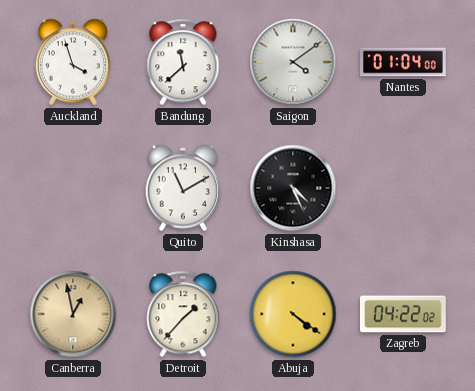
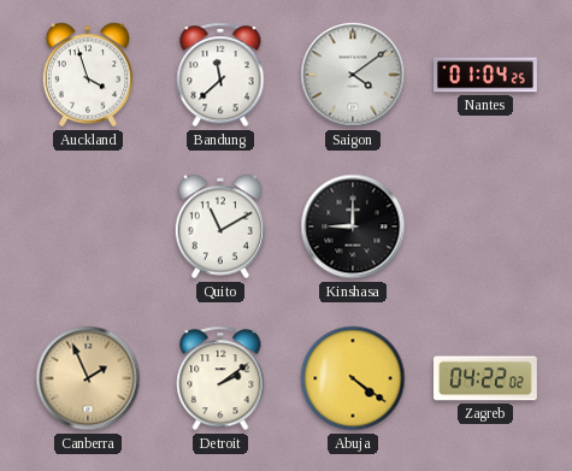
Nantes: 01:04:00 -> 01:04:25 (487, 75)
Kinshasa: 4:26 -> 9:00 (353, 226)
Canberra: 12:58 -> 1:56 (88, 378)
Detroit: 1:37 -> 2:09 (220, 378)
